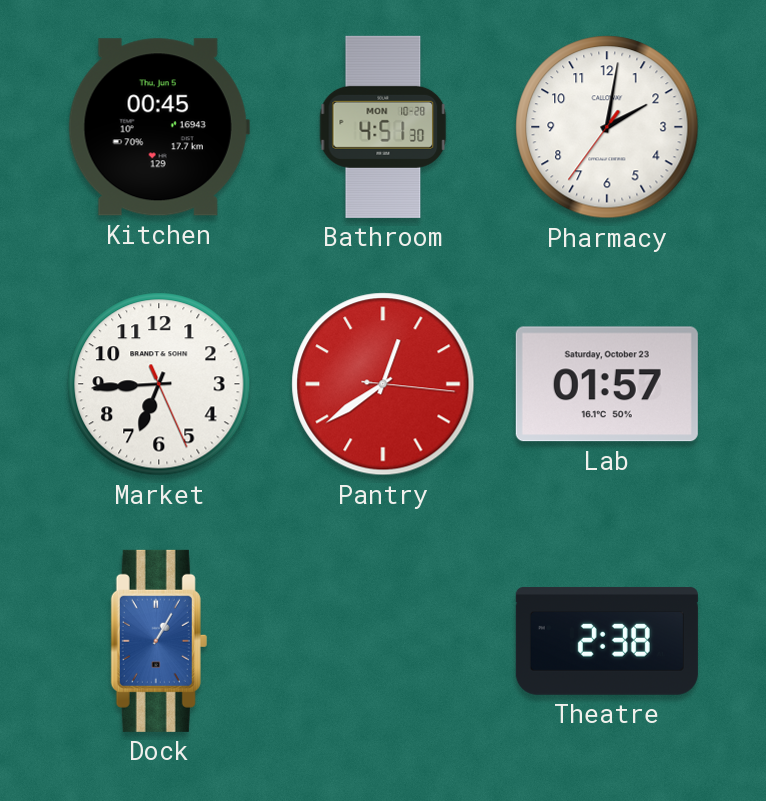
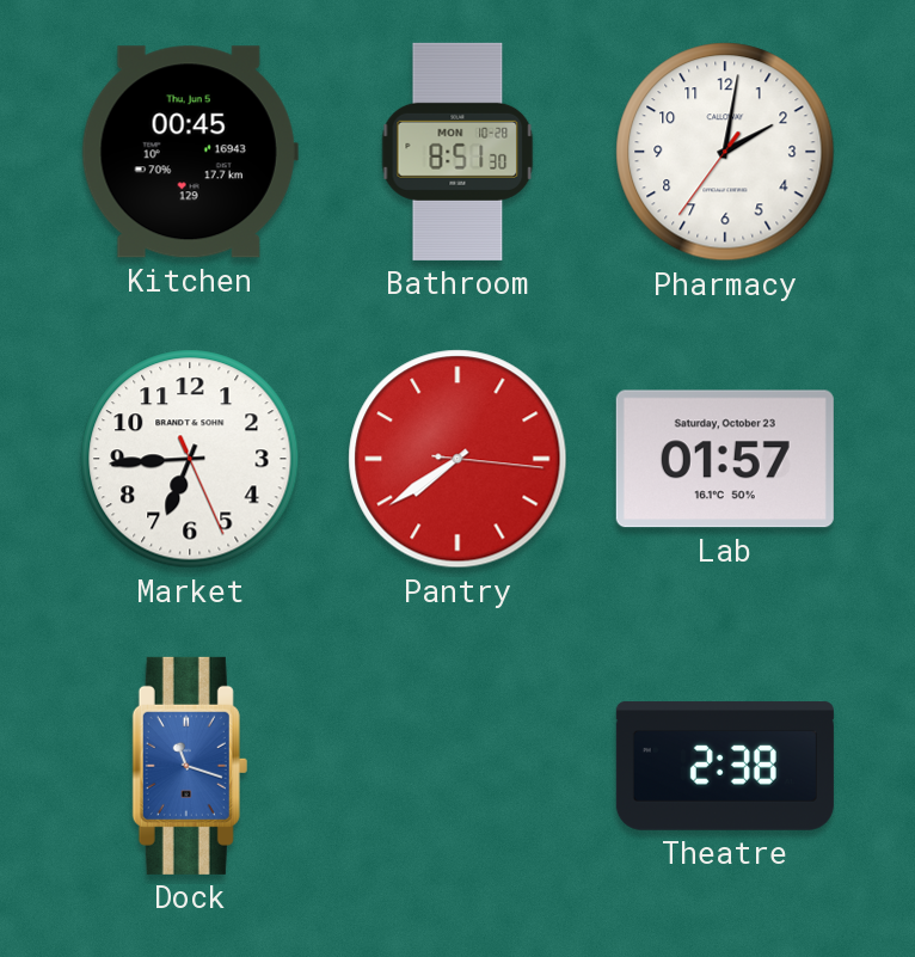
Bathroom: 4:51 -> 8:51 (457, 152)
Pantry: 12:39 -> 7:39 (457, 459)
Dock: 1:05 -> 11:18 (190, 766)
